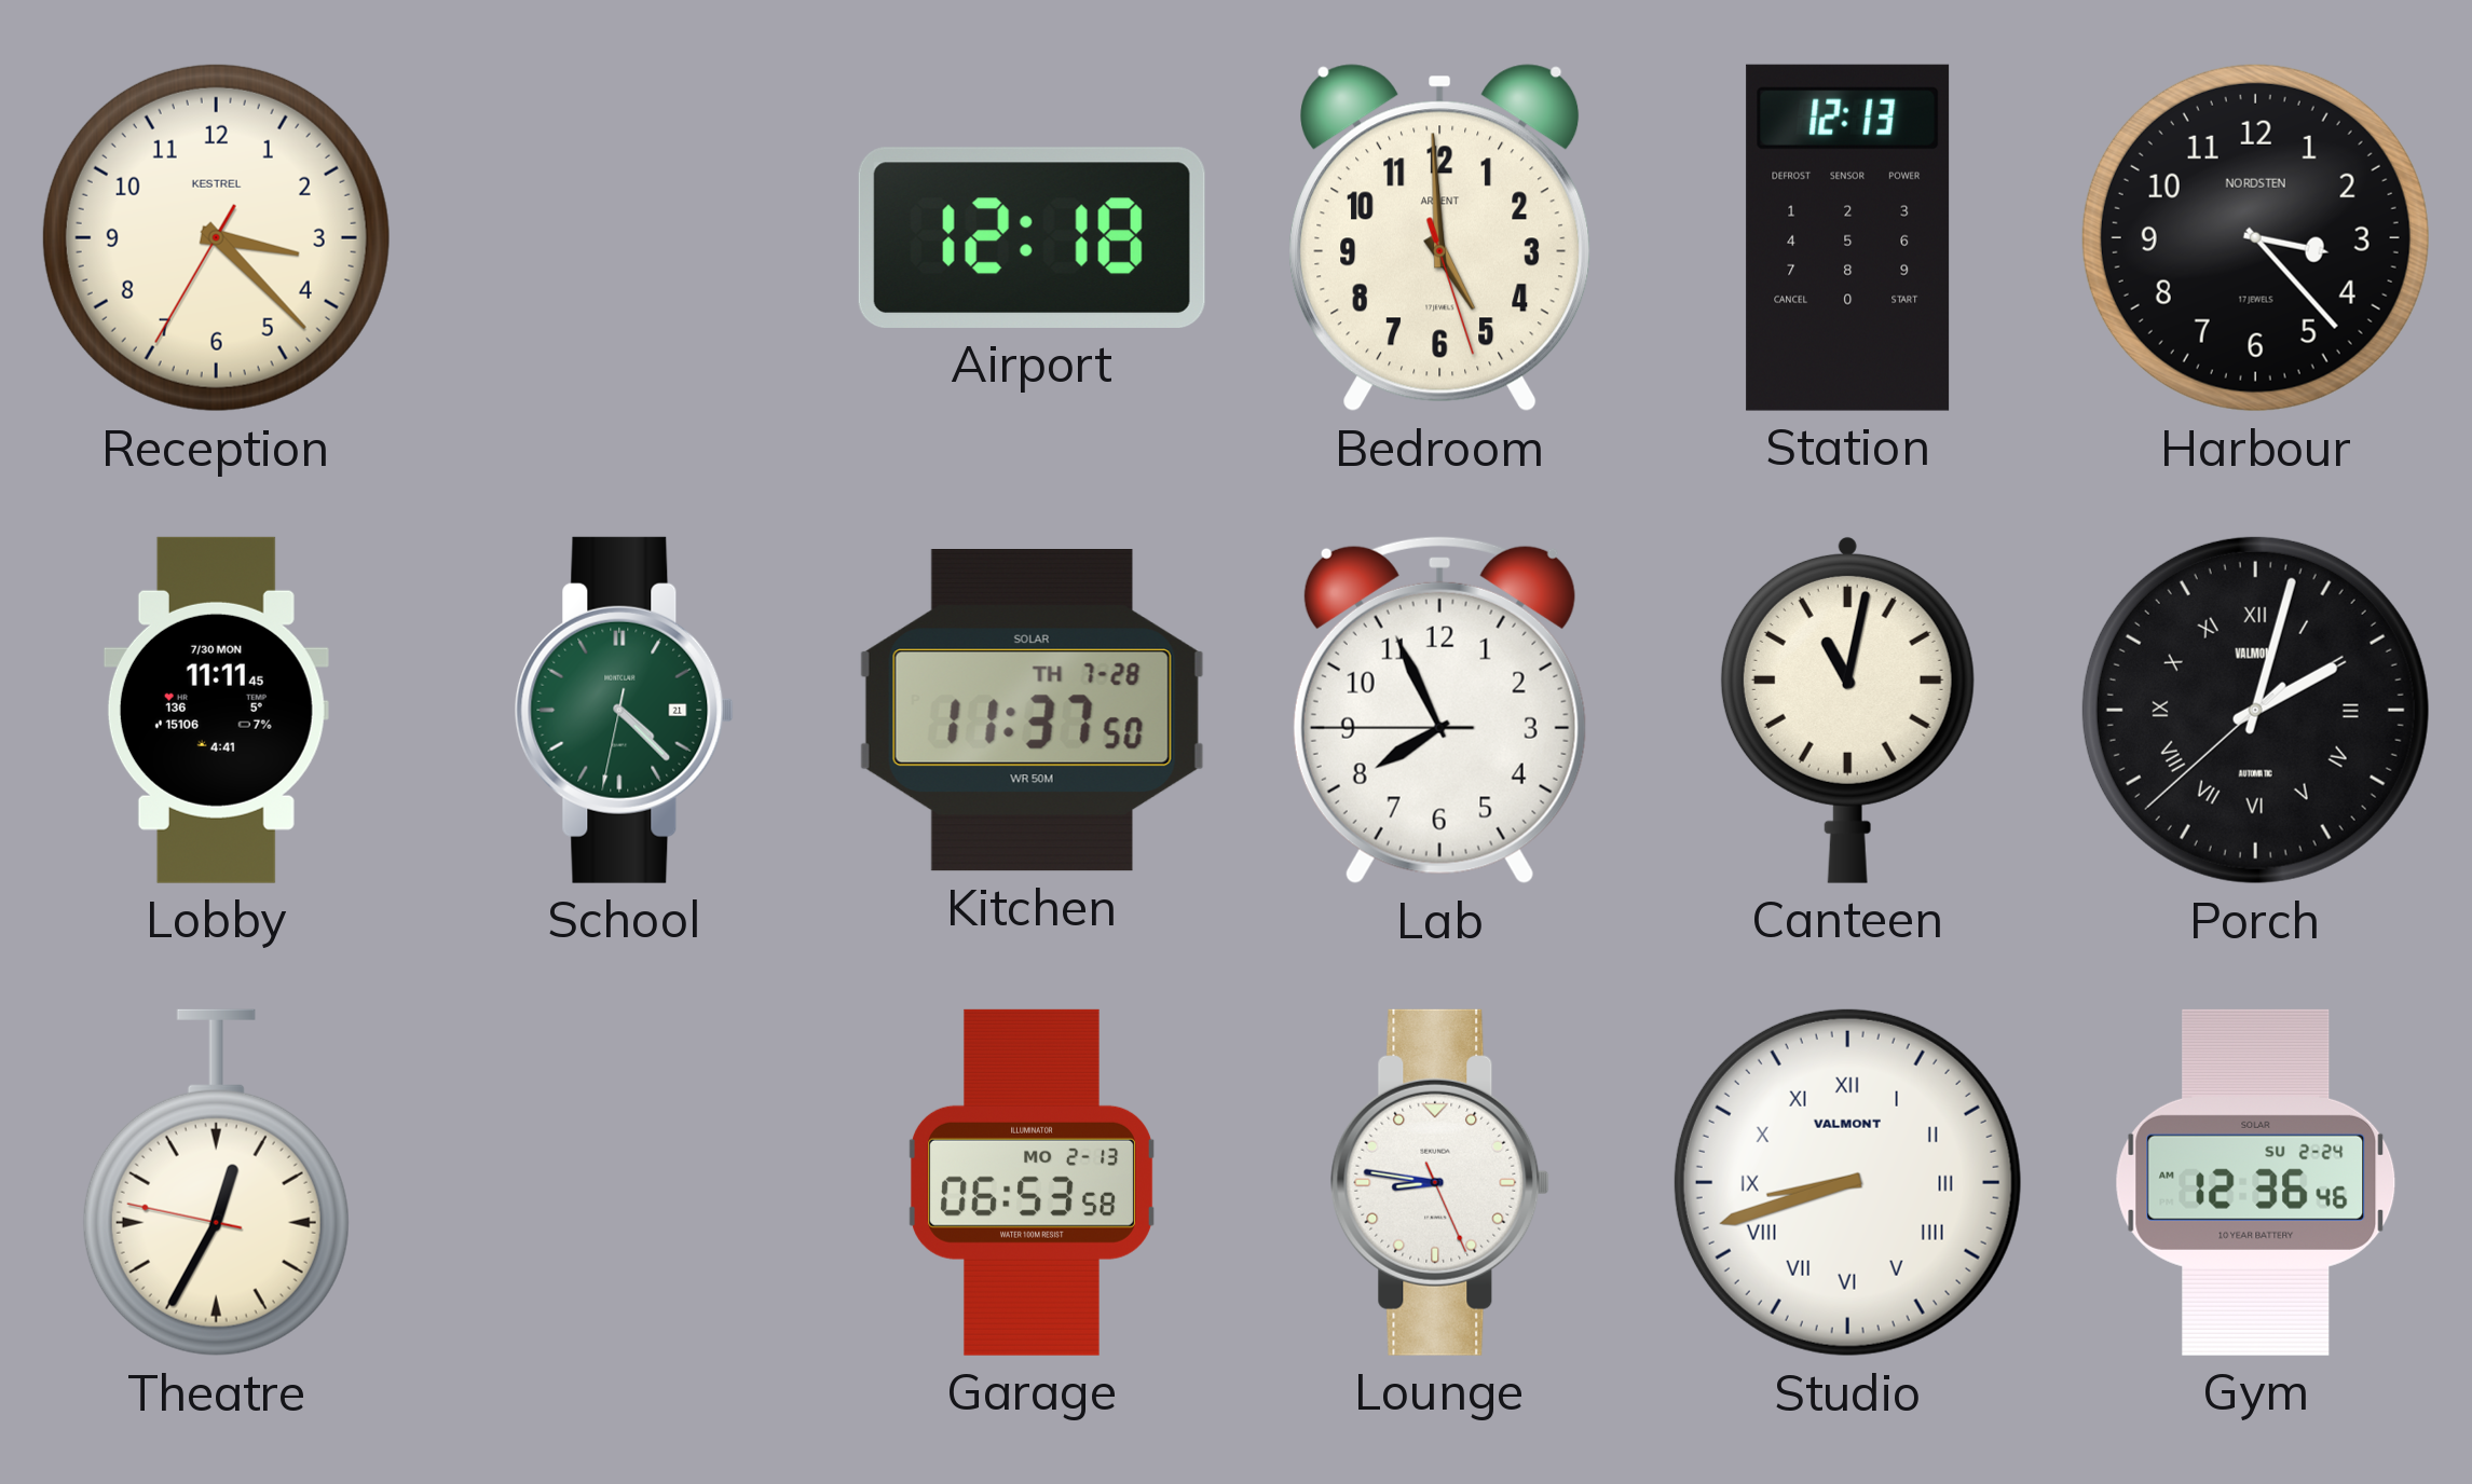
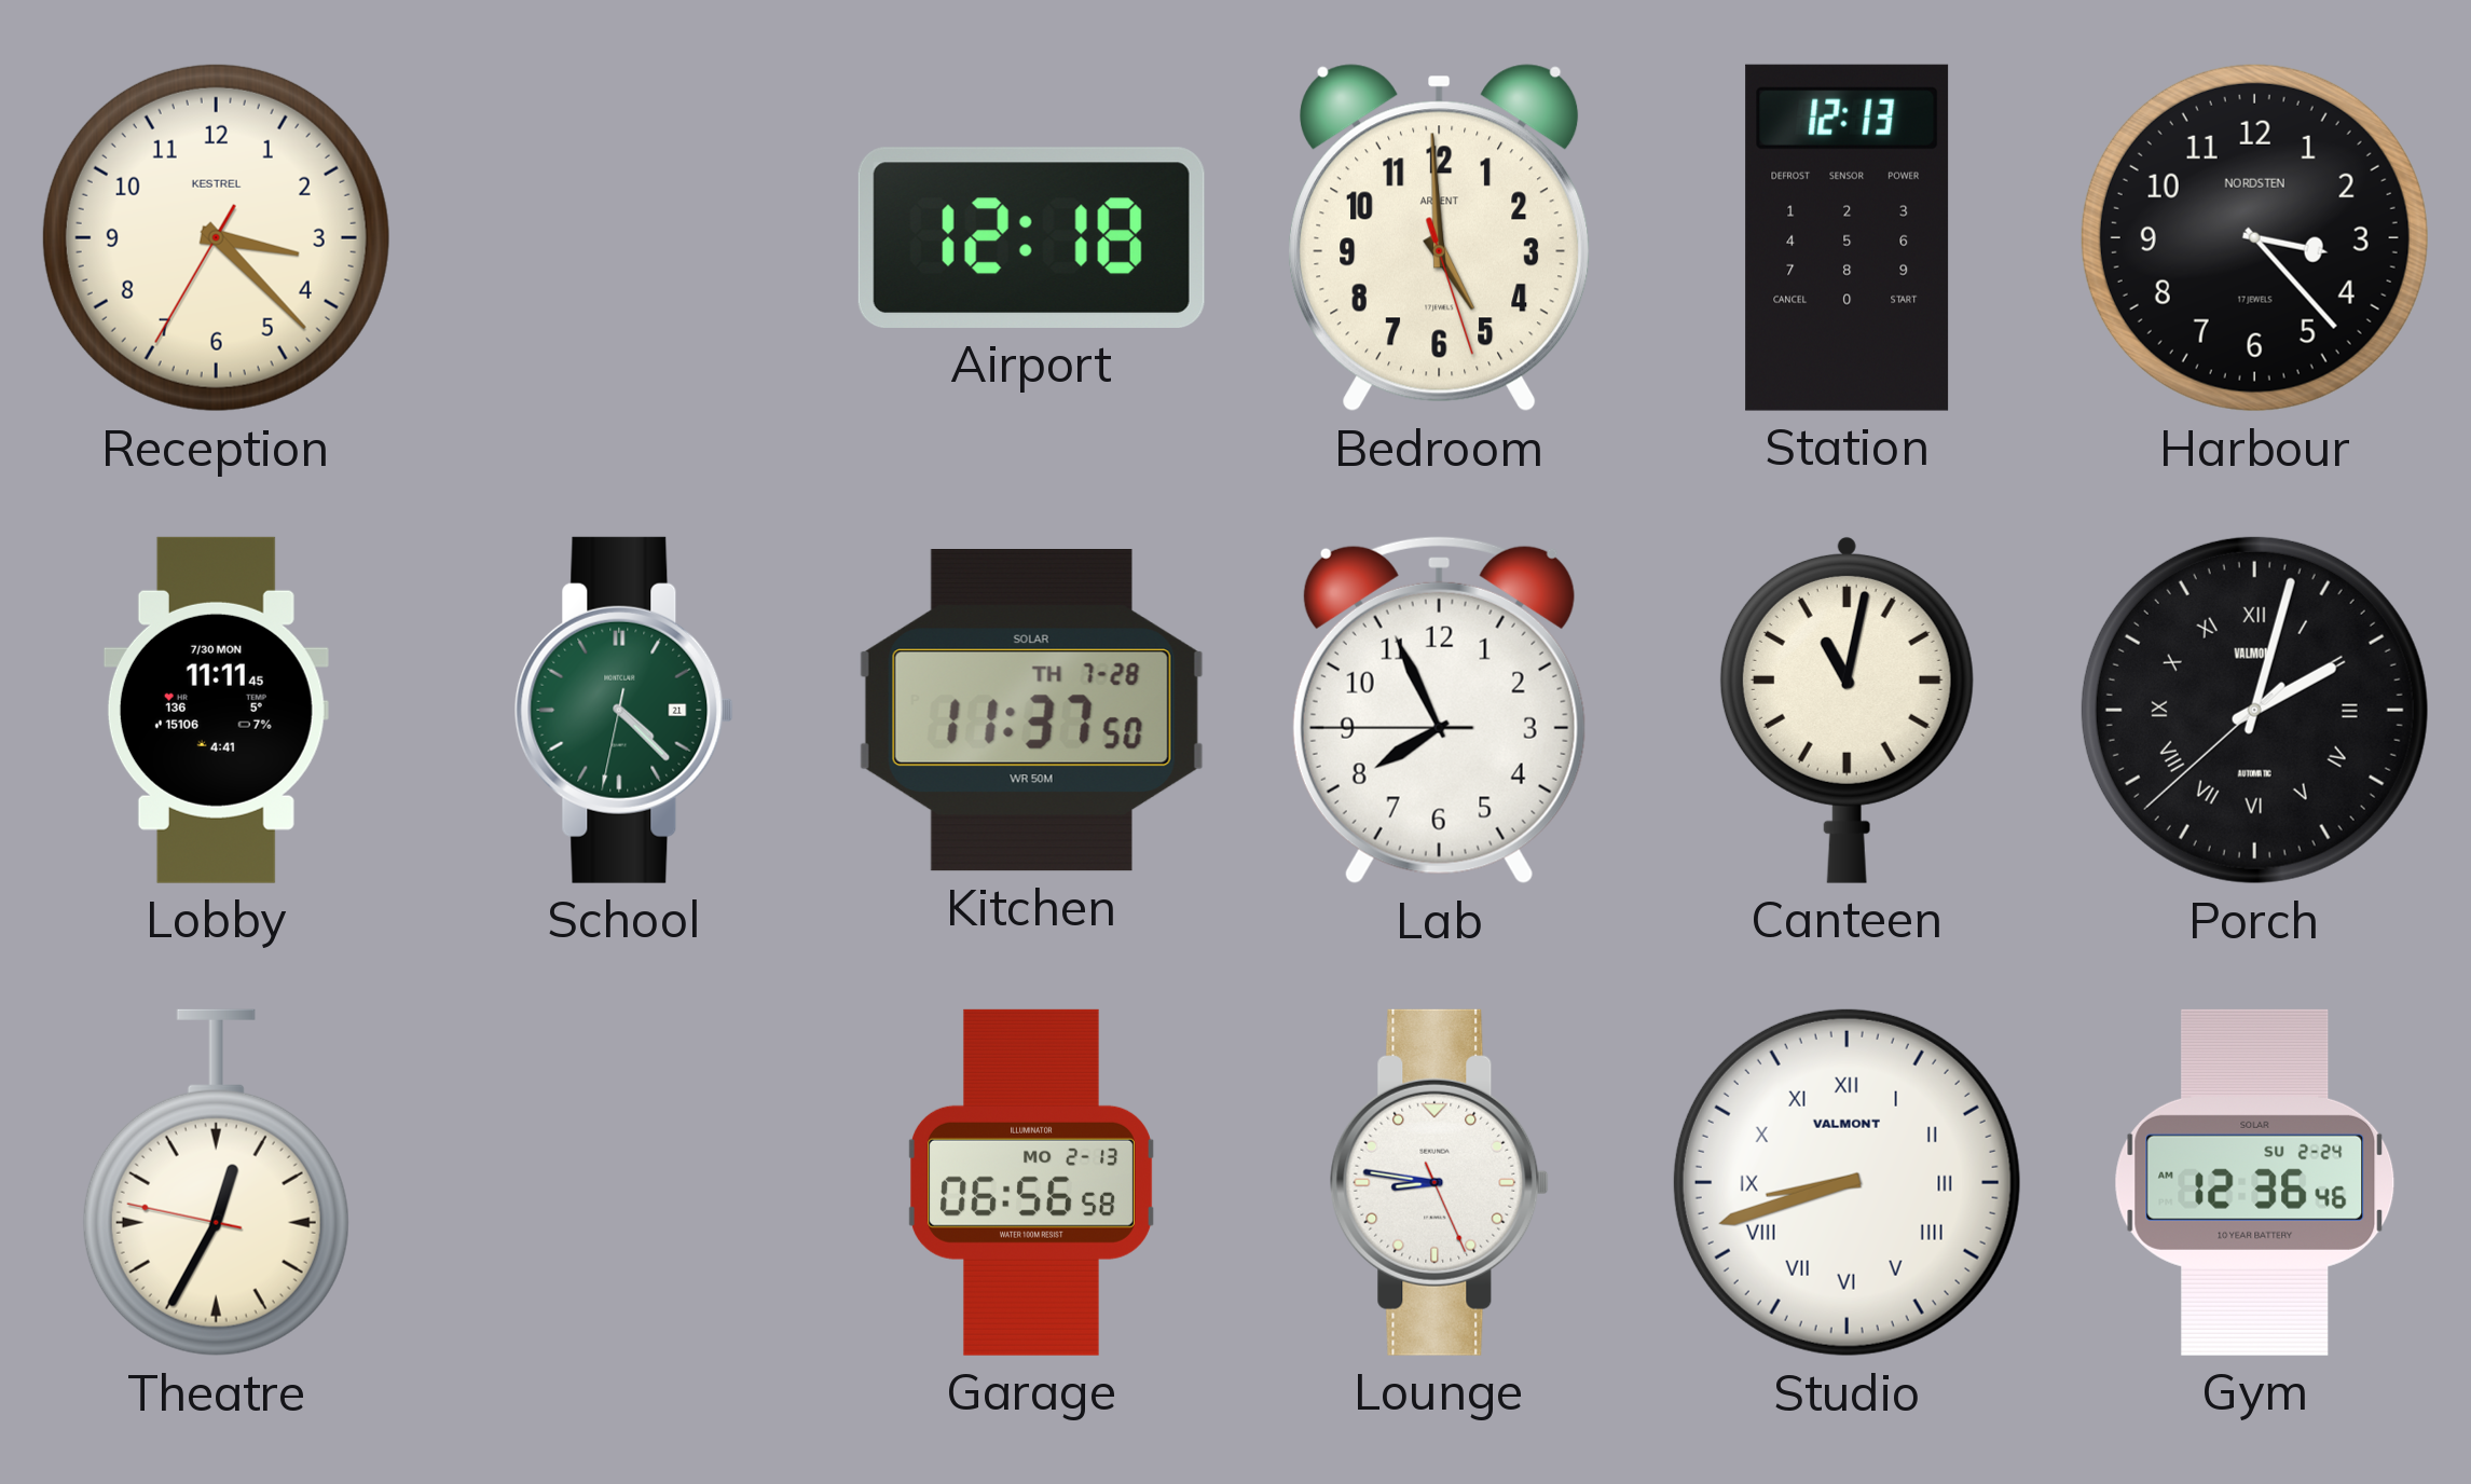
Garage: 06:53 -> 06:56 (1031, 1182)
